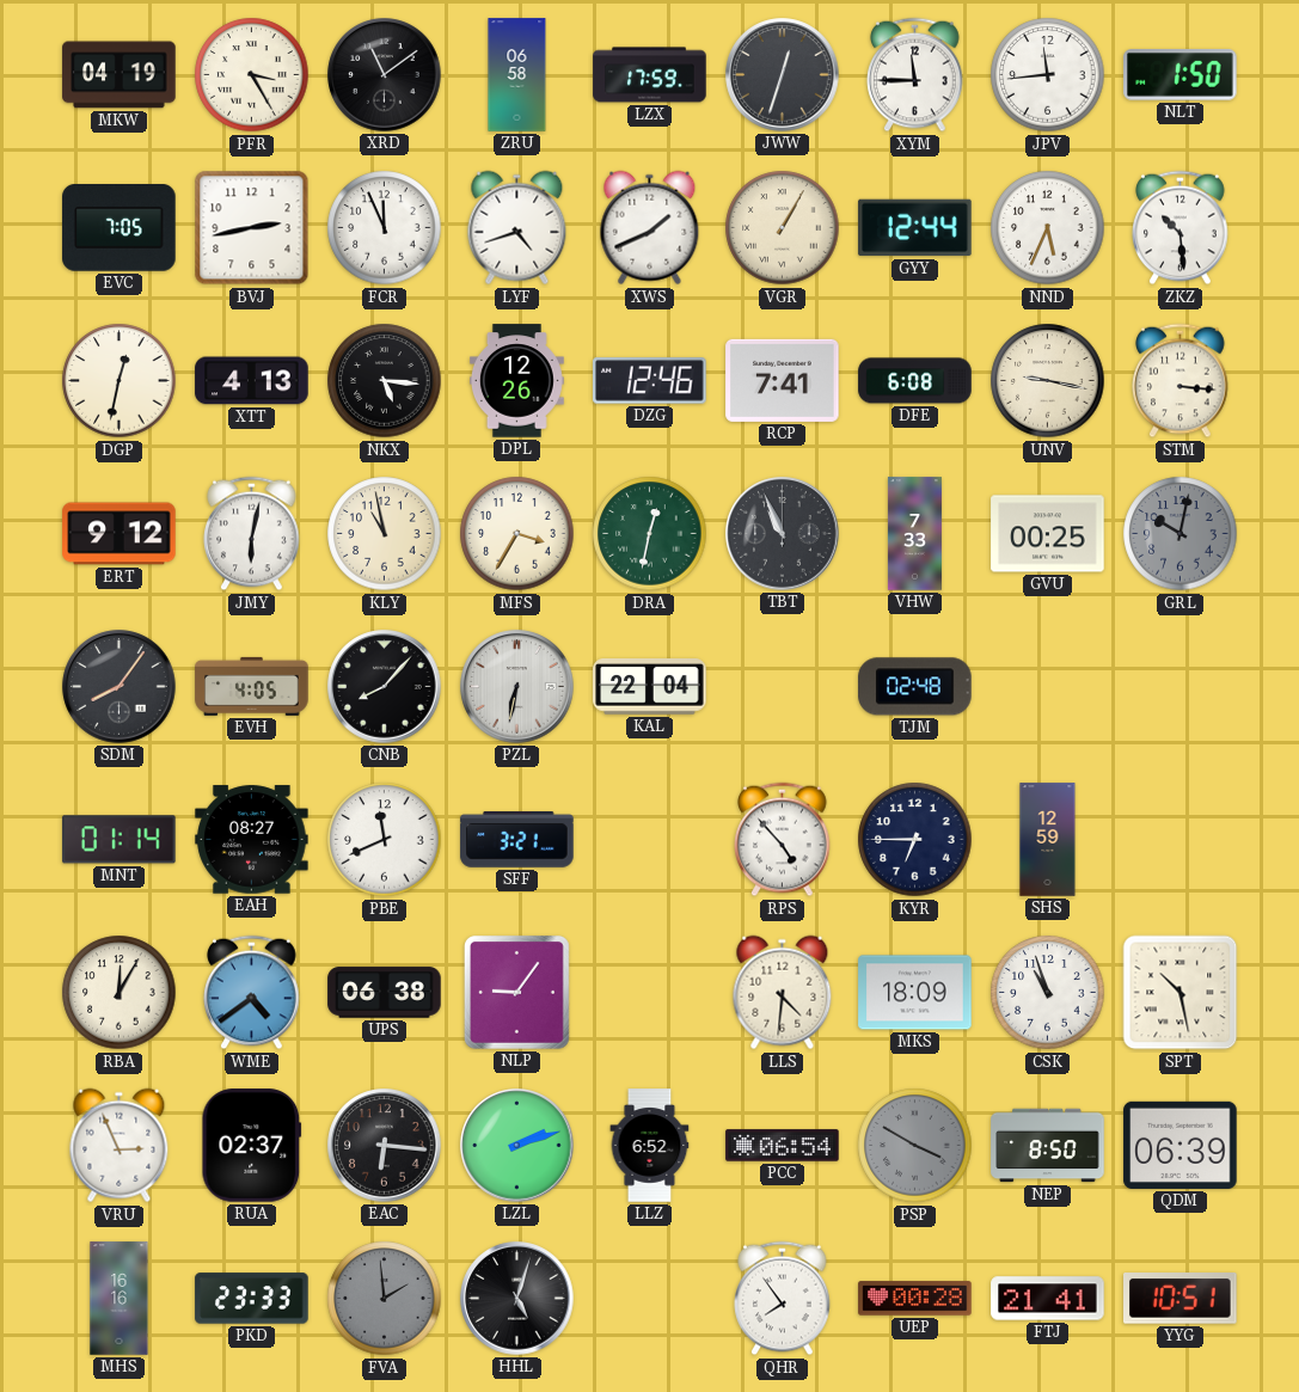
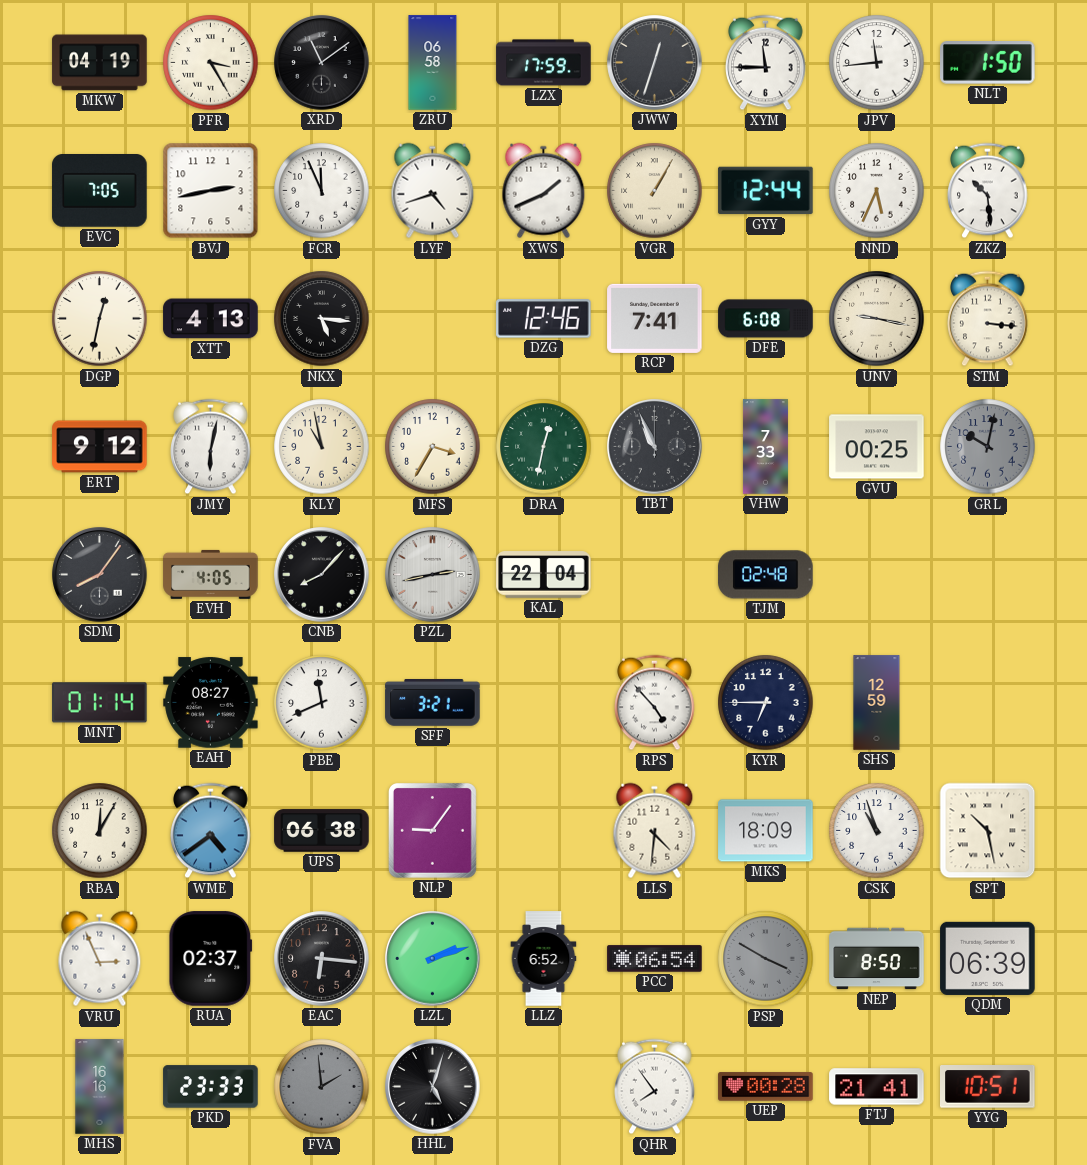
DPL: 12:26 -> none (516, 381)
PZL: 6:32 -> 2:43 (433, 575)
